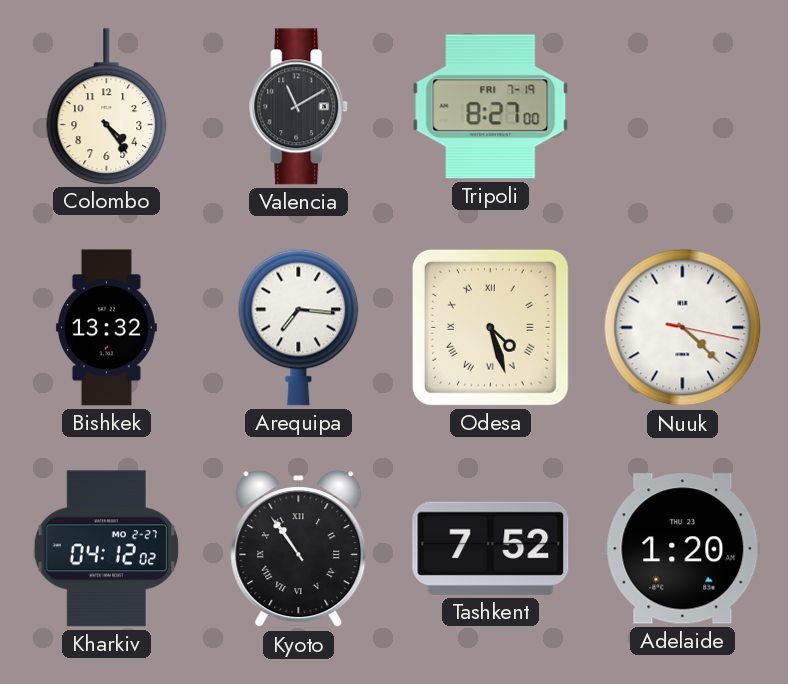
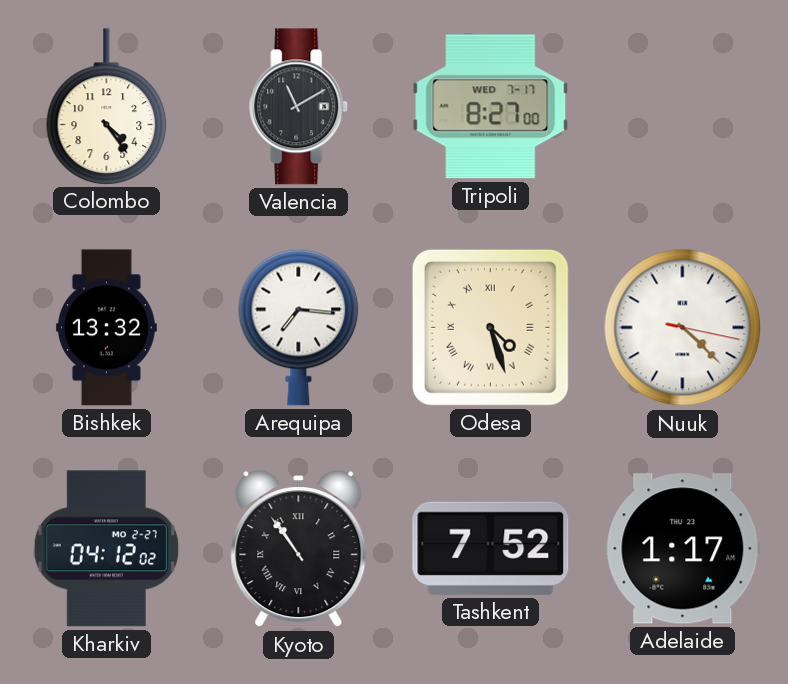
Tripoli date: FRI 7-19 -> WED 7-17 (491, 107)
Adelaide: 1:20 -> 1:17 (683, 549)
